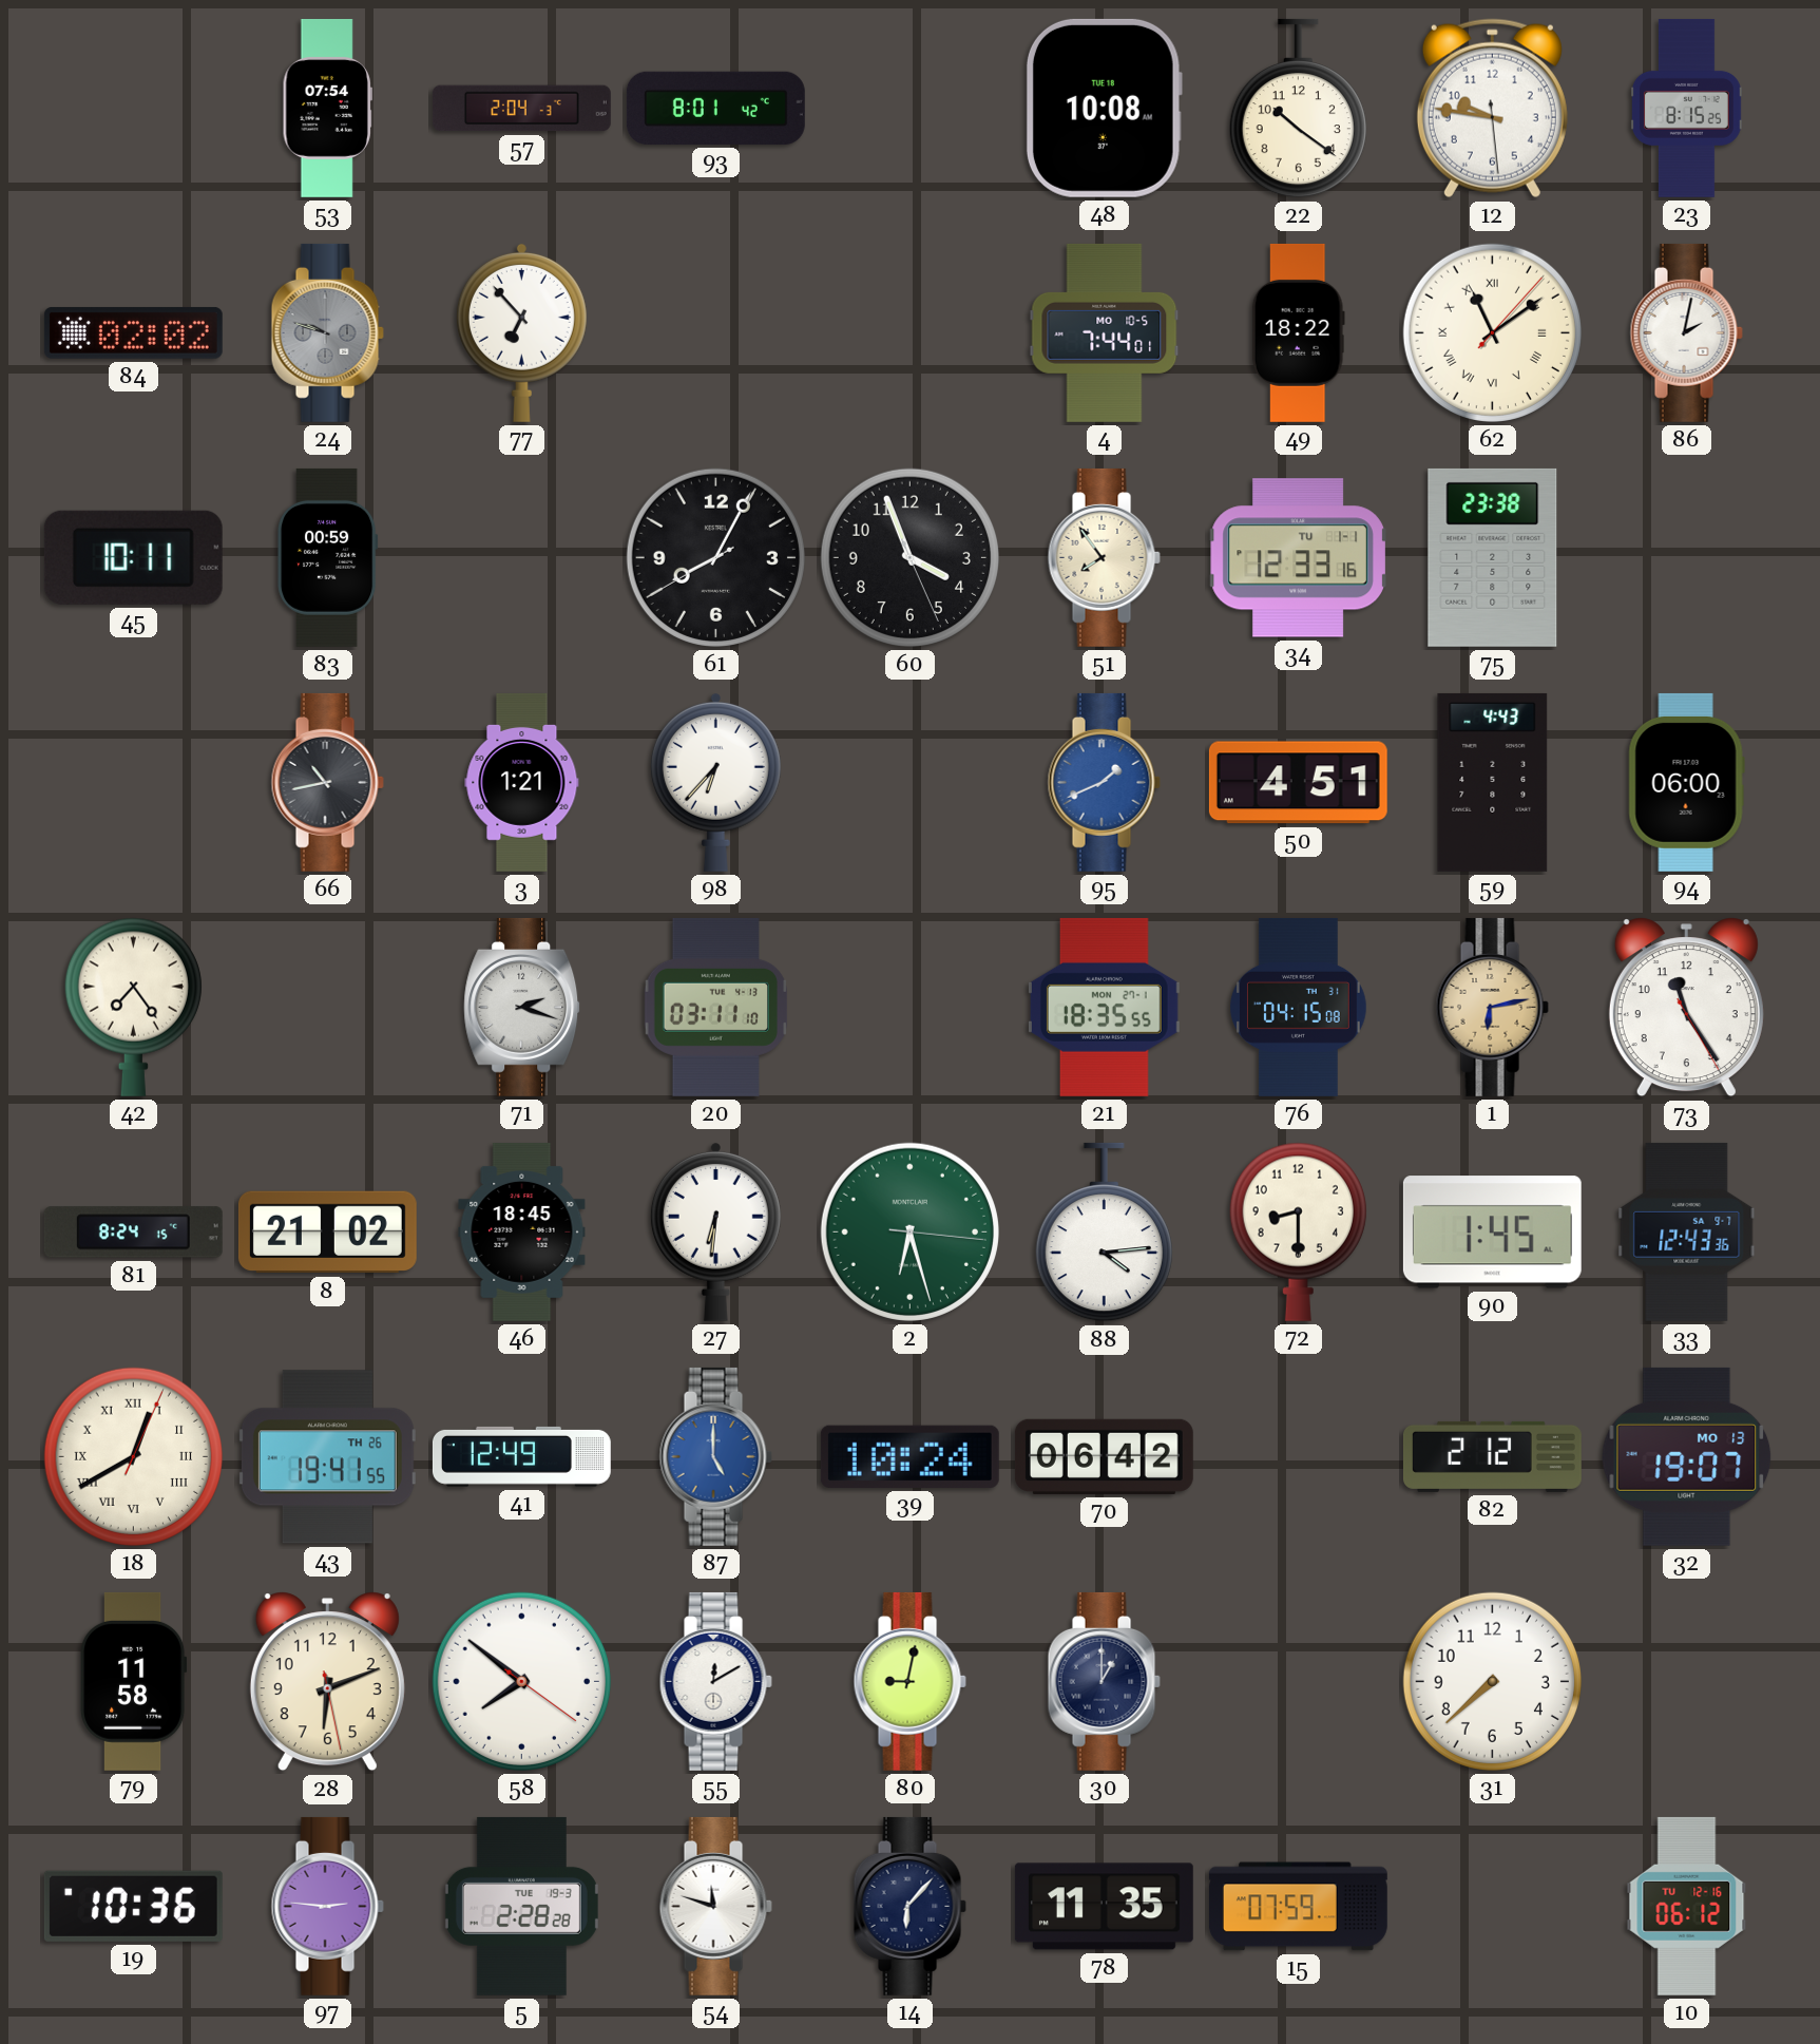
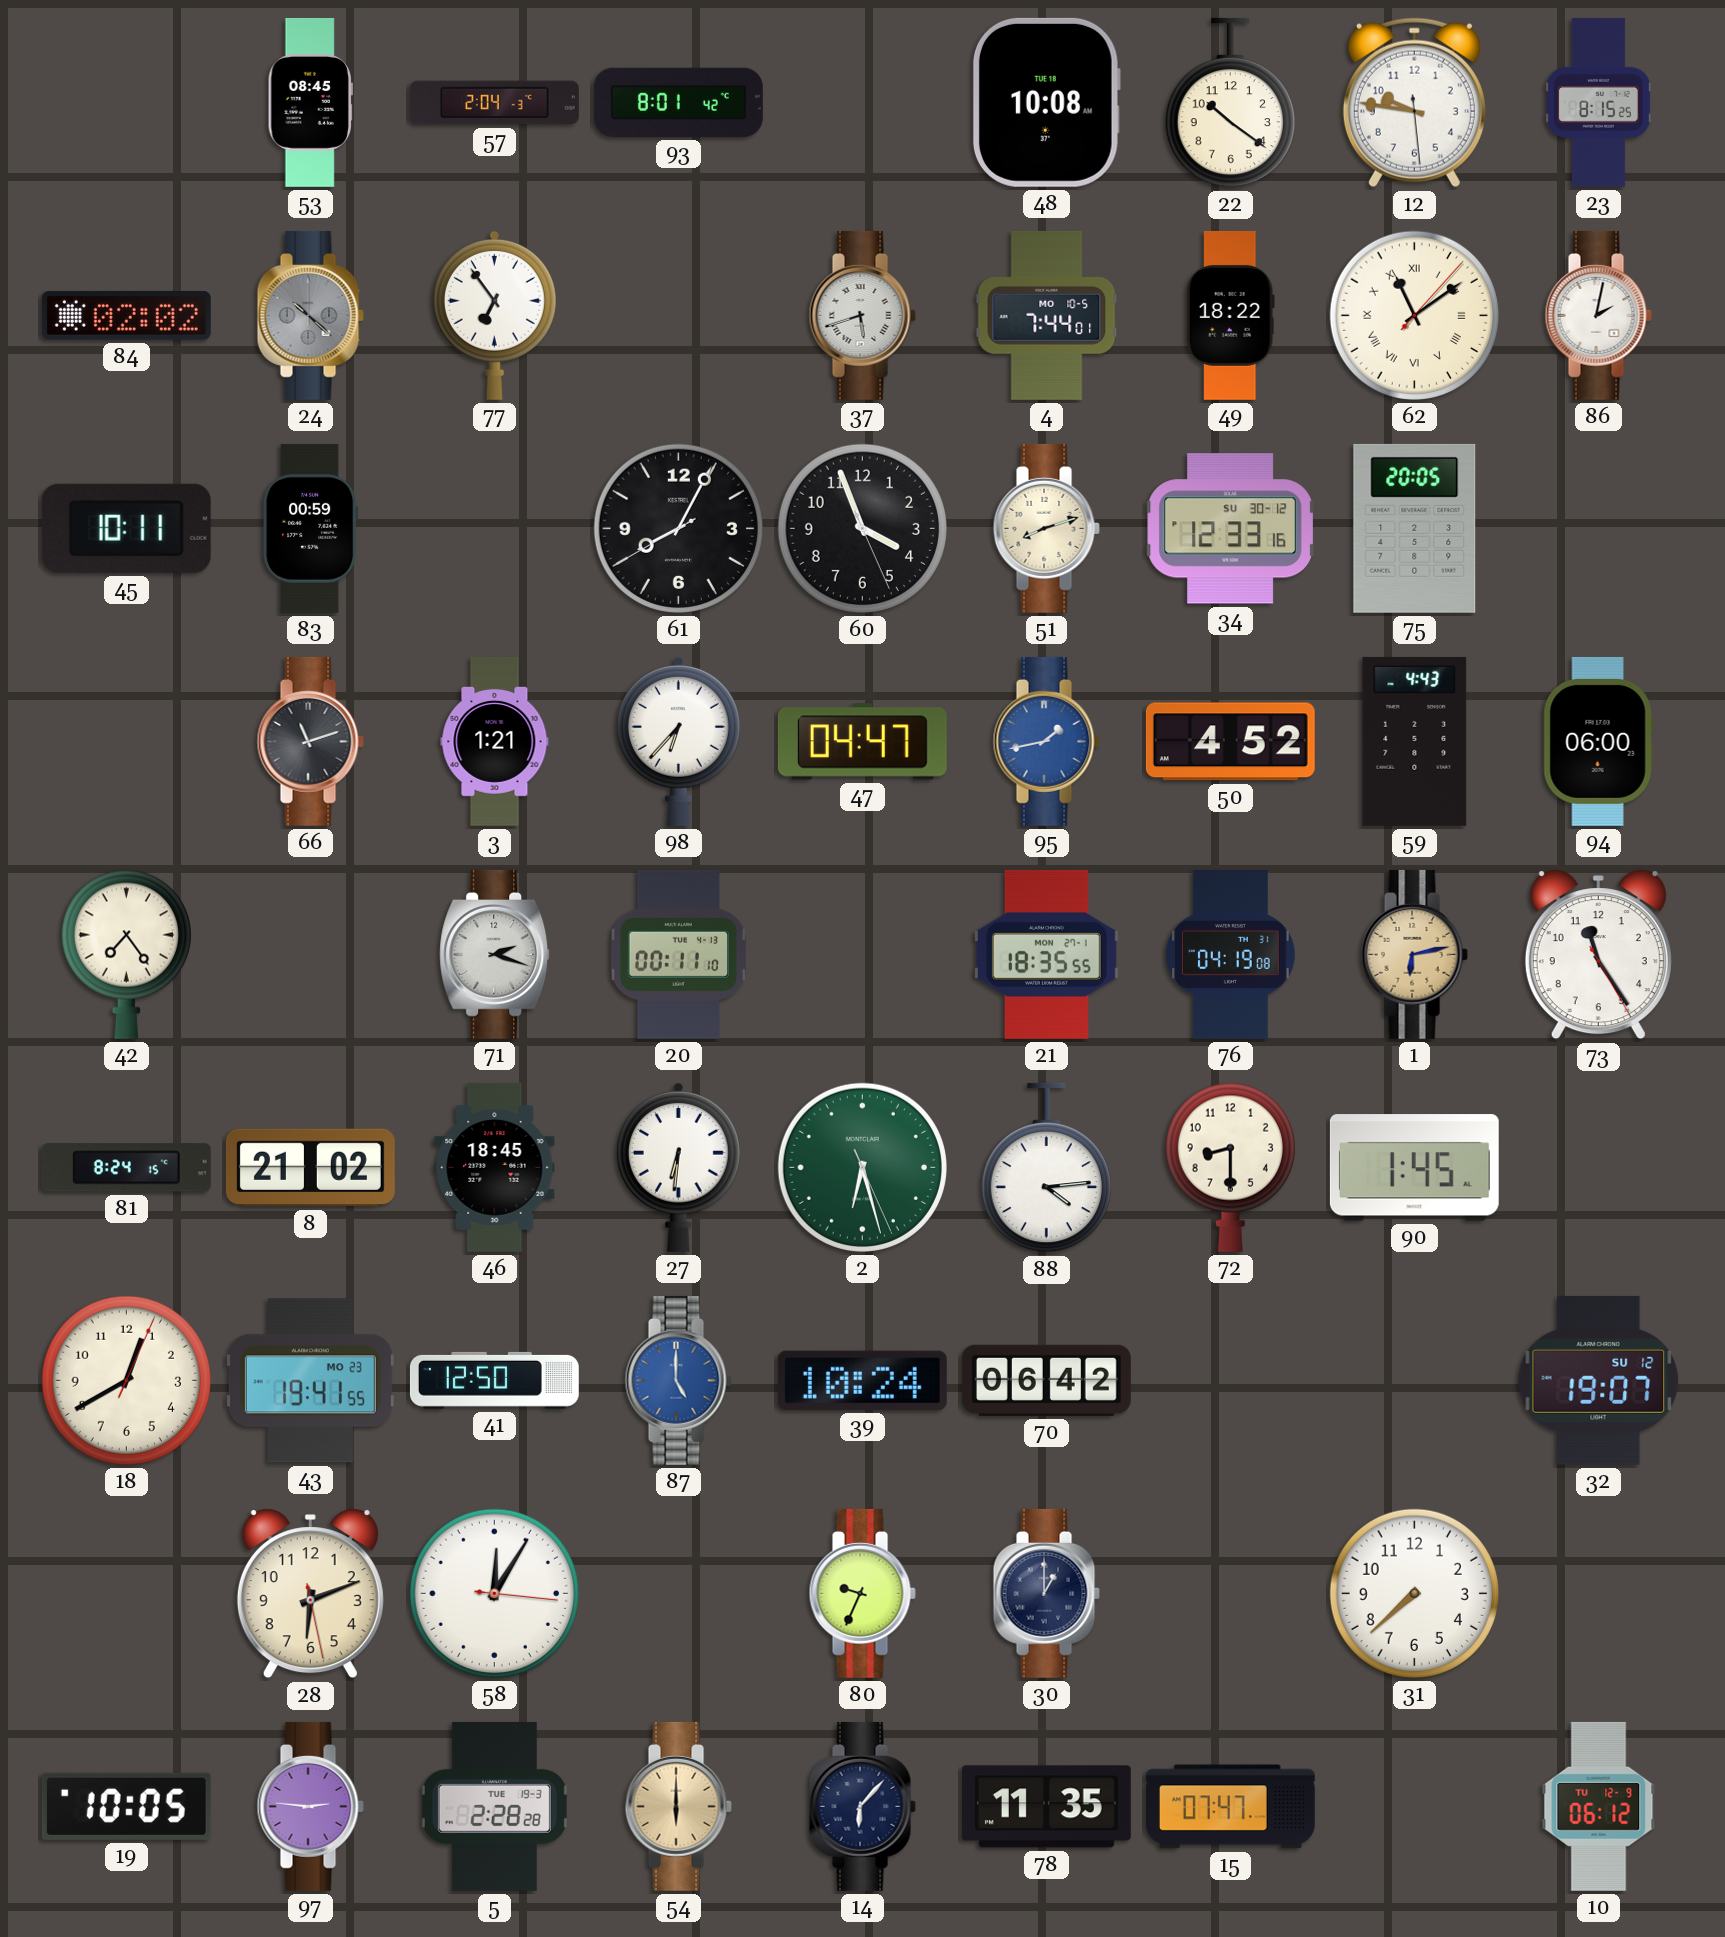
53: 07:54 -> 08:45 (310, 102)
24: 9:48 -> 10:22 (310, 315)
77: 6:53 -> 6:54 (494, 315)
37: none -> 5:42 (862, 315)
51: 7:54 -> 8:12 (1046, 528)
34 date: TU 1-1 -> SU 30-12 (1230, 529)
75: 23:38 -> 20:05 (1415, 528)
66: 10:43 -> 11:12 (310, 741)
47: none -> 04:47 (862, 742)
95: 1:41 -> 1:43 (1046, 741)
50: 4:51 -> 4:52 (1230, 742)
20: 03:11 -> 00:11 (678, 954)
76: 04:15 -> 04:19 (1231, 954)
2: 6:27:16 -> 6:27:26 (862, 1167)
33: 12:43 -> none (1687, 1231)
18 numerals: Roman -> Arabic (126, 1380)
43 date: TH 26 -> MO 23 (310, 1381)
41: 12:49 -> 12:50 (494, 1380)
82: 2:12 -> none (1492, 1456)
32 date: MO 13 -> SU 12 (1599, 1380)
79: 11:58 -> none (133, 1681)
58: 7:51 -> 12:05 (494, 1593)
55: 12:10 -> none (715, 1681)
80: 9:02 -> 9:34 (862, 1593)
19: 10:36 -> 10:05 (126, 1806)
54: 11:48 -> 6:00 (678, 1806)
54 dial: white -> champagne (678, 1806)
15: 07:59 -> 07:47 (1230, 1807)
10 date: TU 12-16 -> TU 12-9 (1599, 1806)
